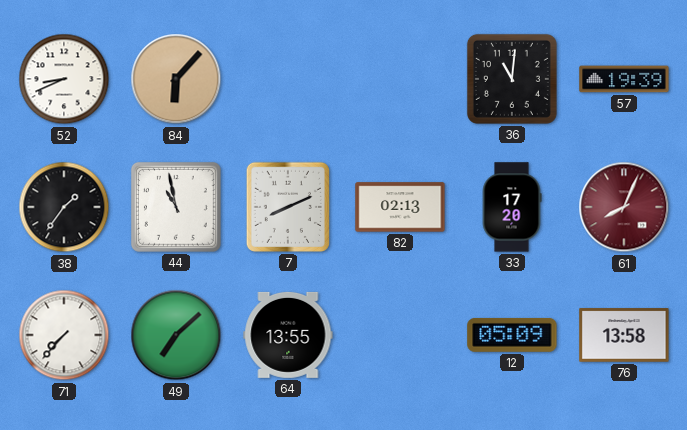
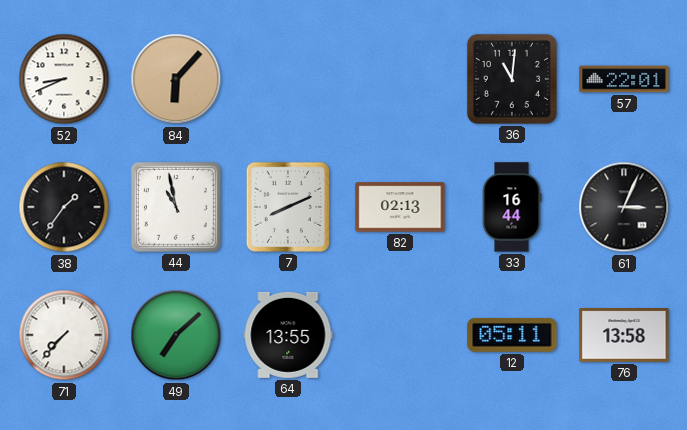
57: 19:39 -> 22:01 (624, 79)
33: 17:20 -> 16:44 (512, 207)
61: 8:04 -> 3:04 (624, 207)
61 dial: burgundy -> black (624, 207)
12: 05:09 -> 05:11 (512, 335)
